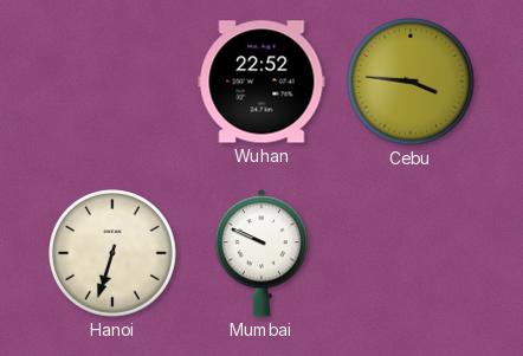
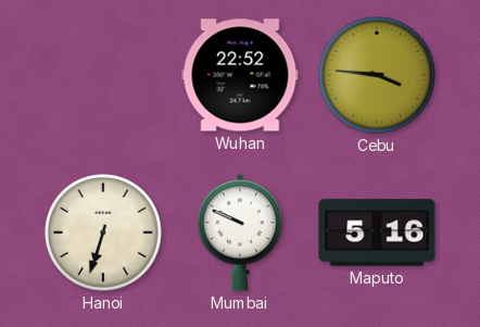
Maputo: none -> 5:16 (377, 232)
